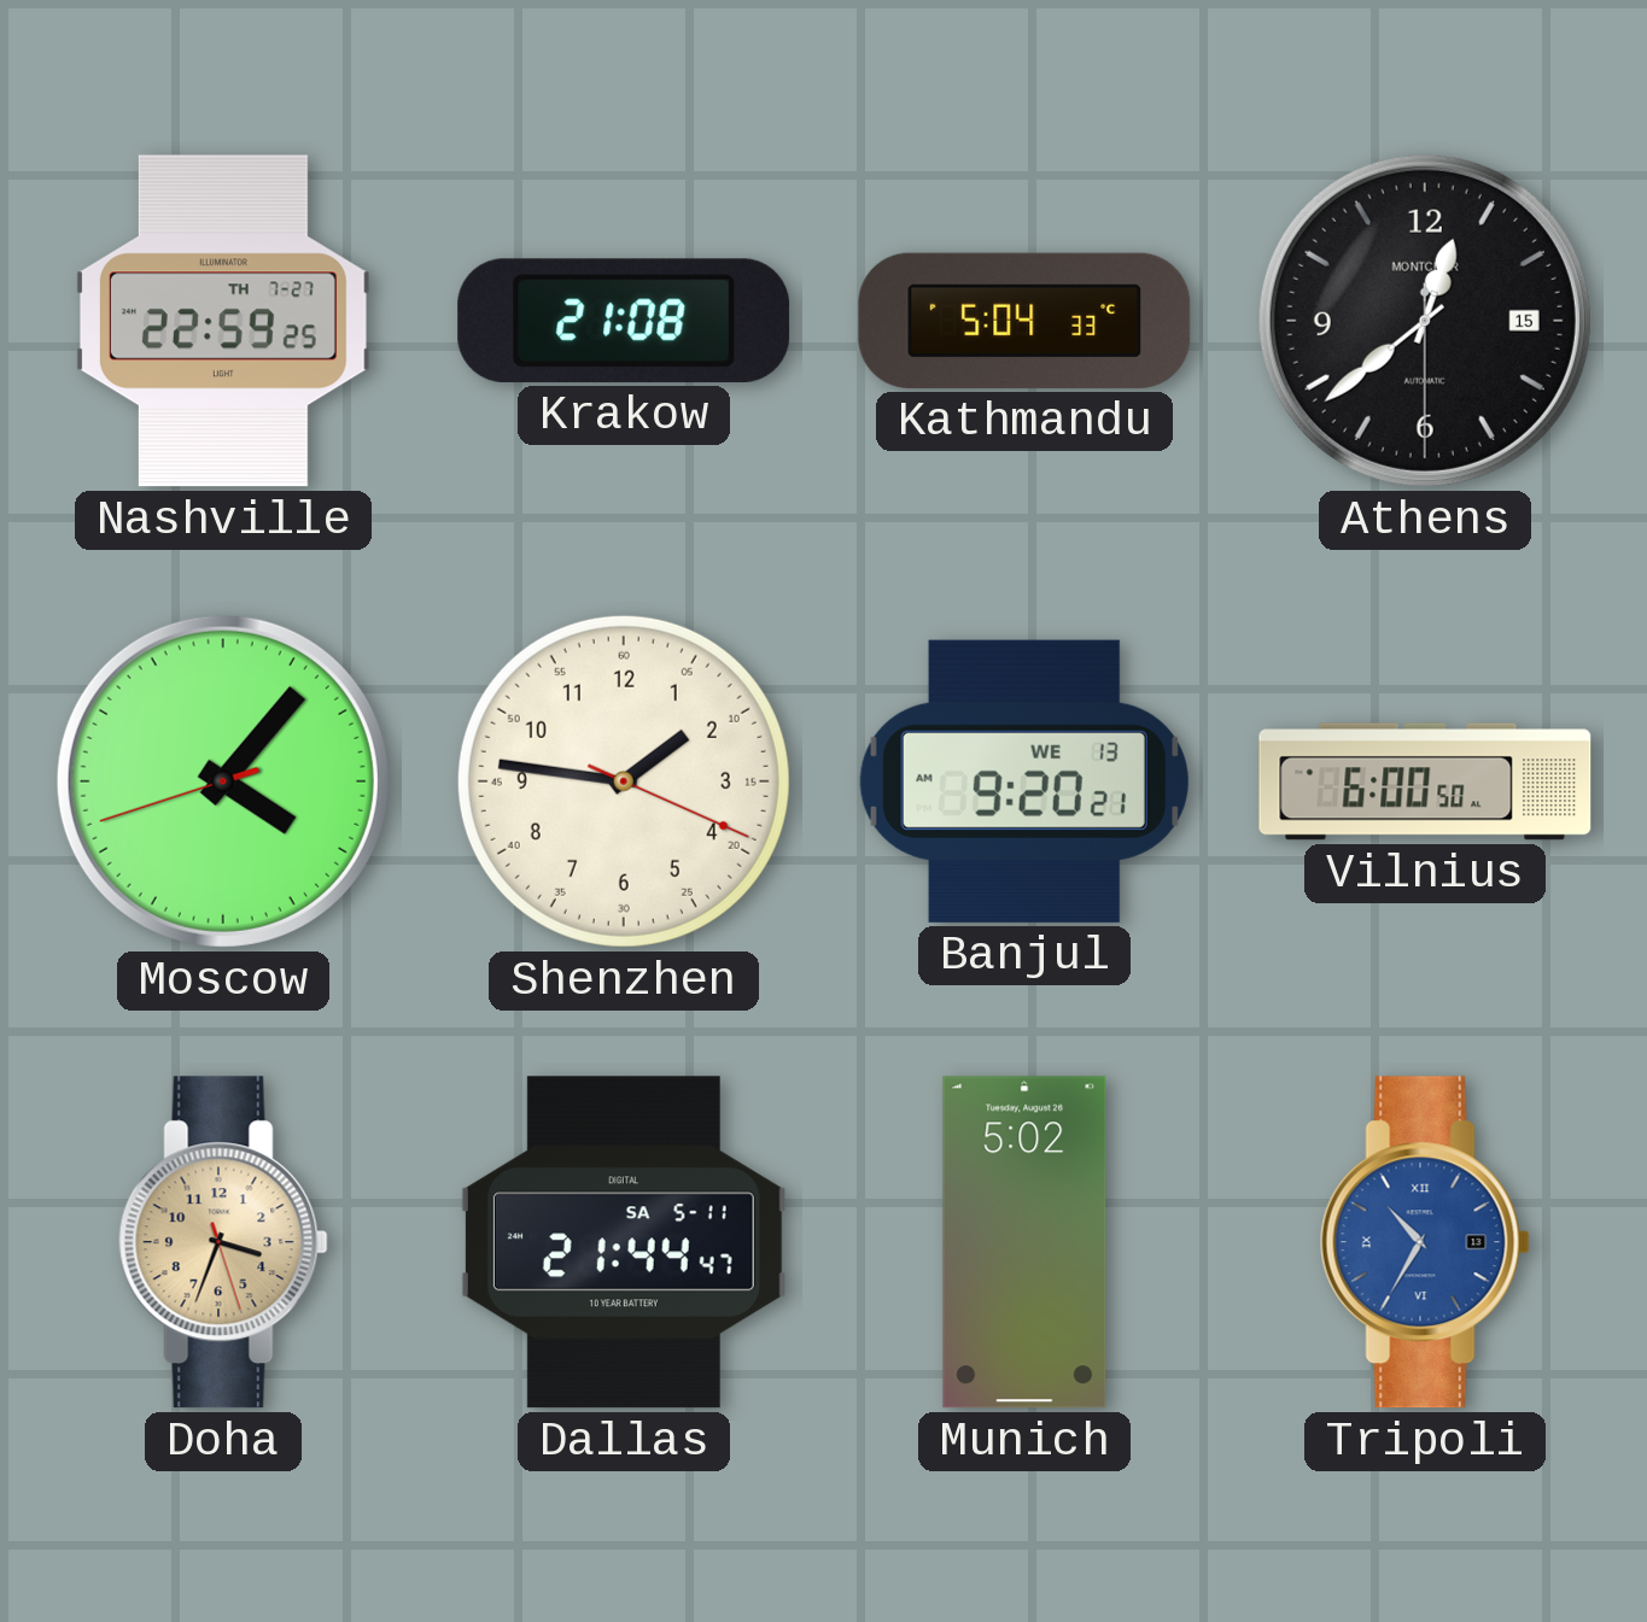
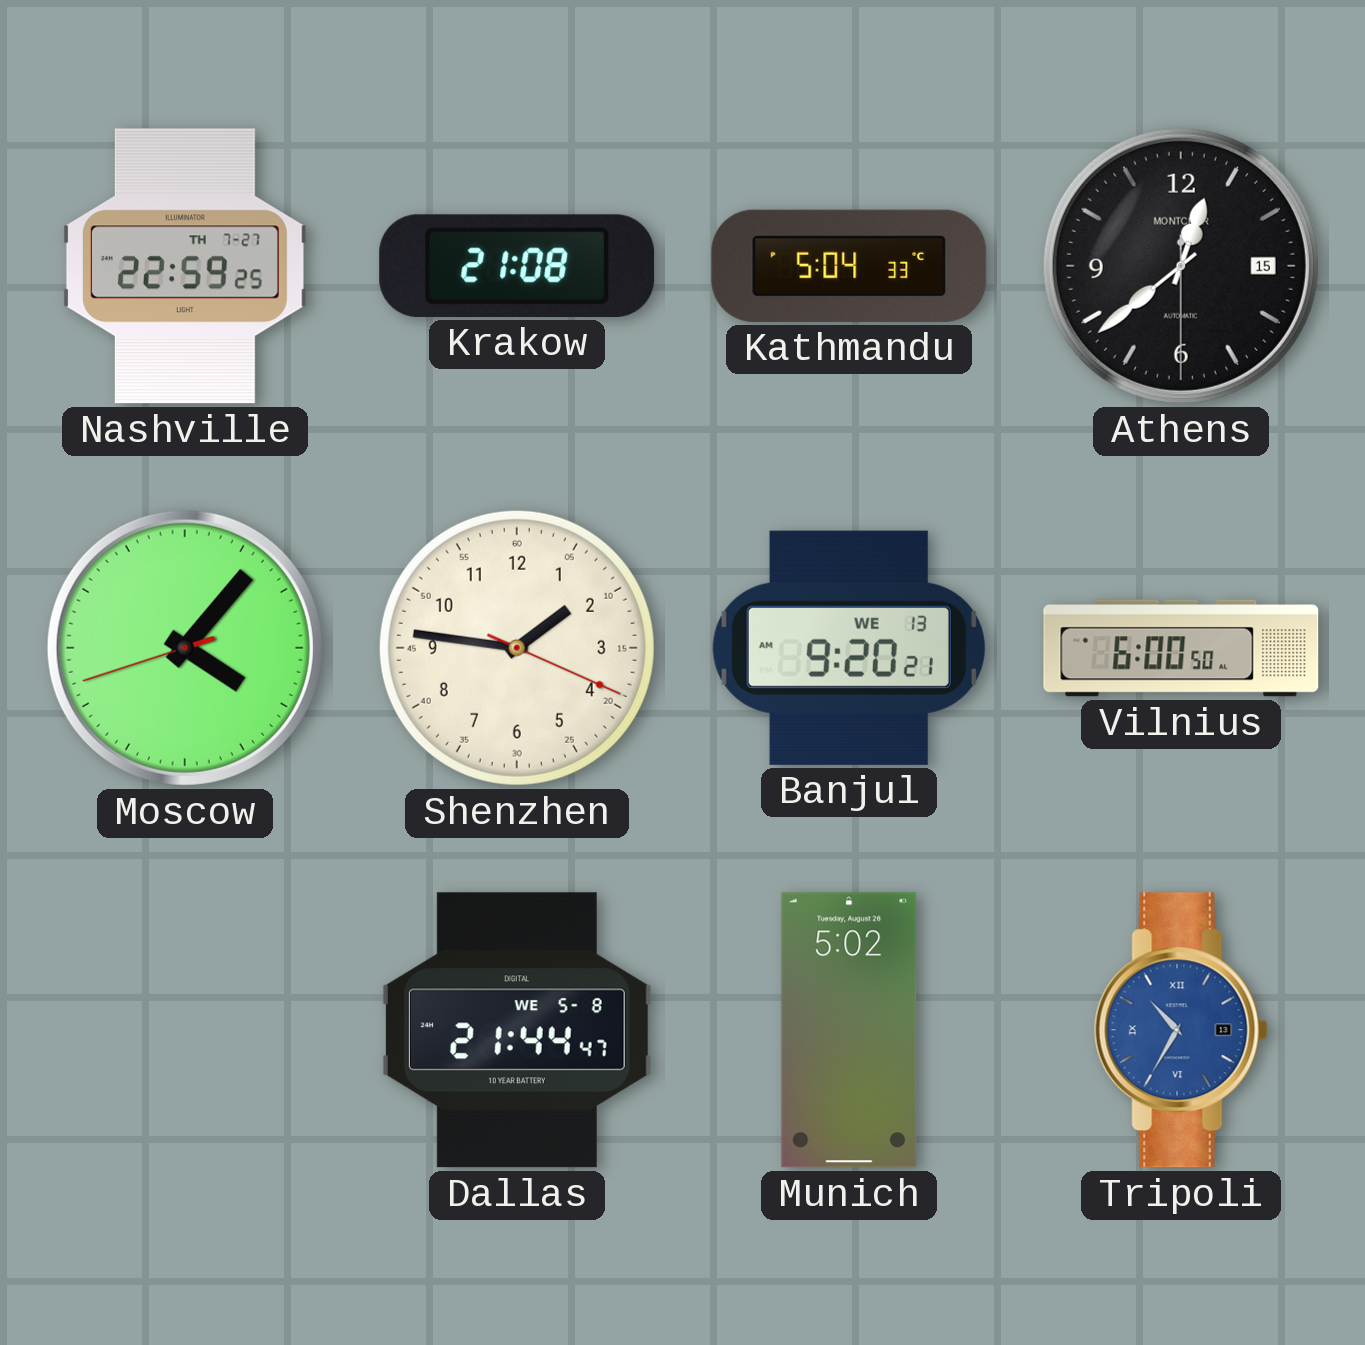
Doha: 3:33 -> none (223, 1242)
Dallas date: SA 5-11 -> WE 5-8 (517, 1030)
